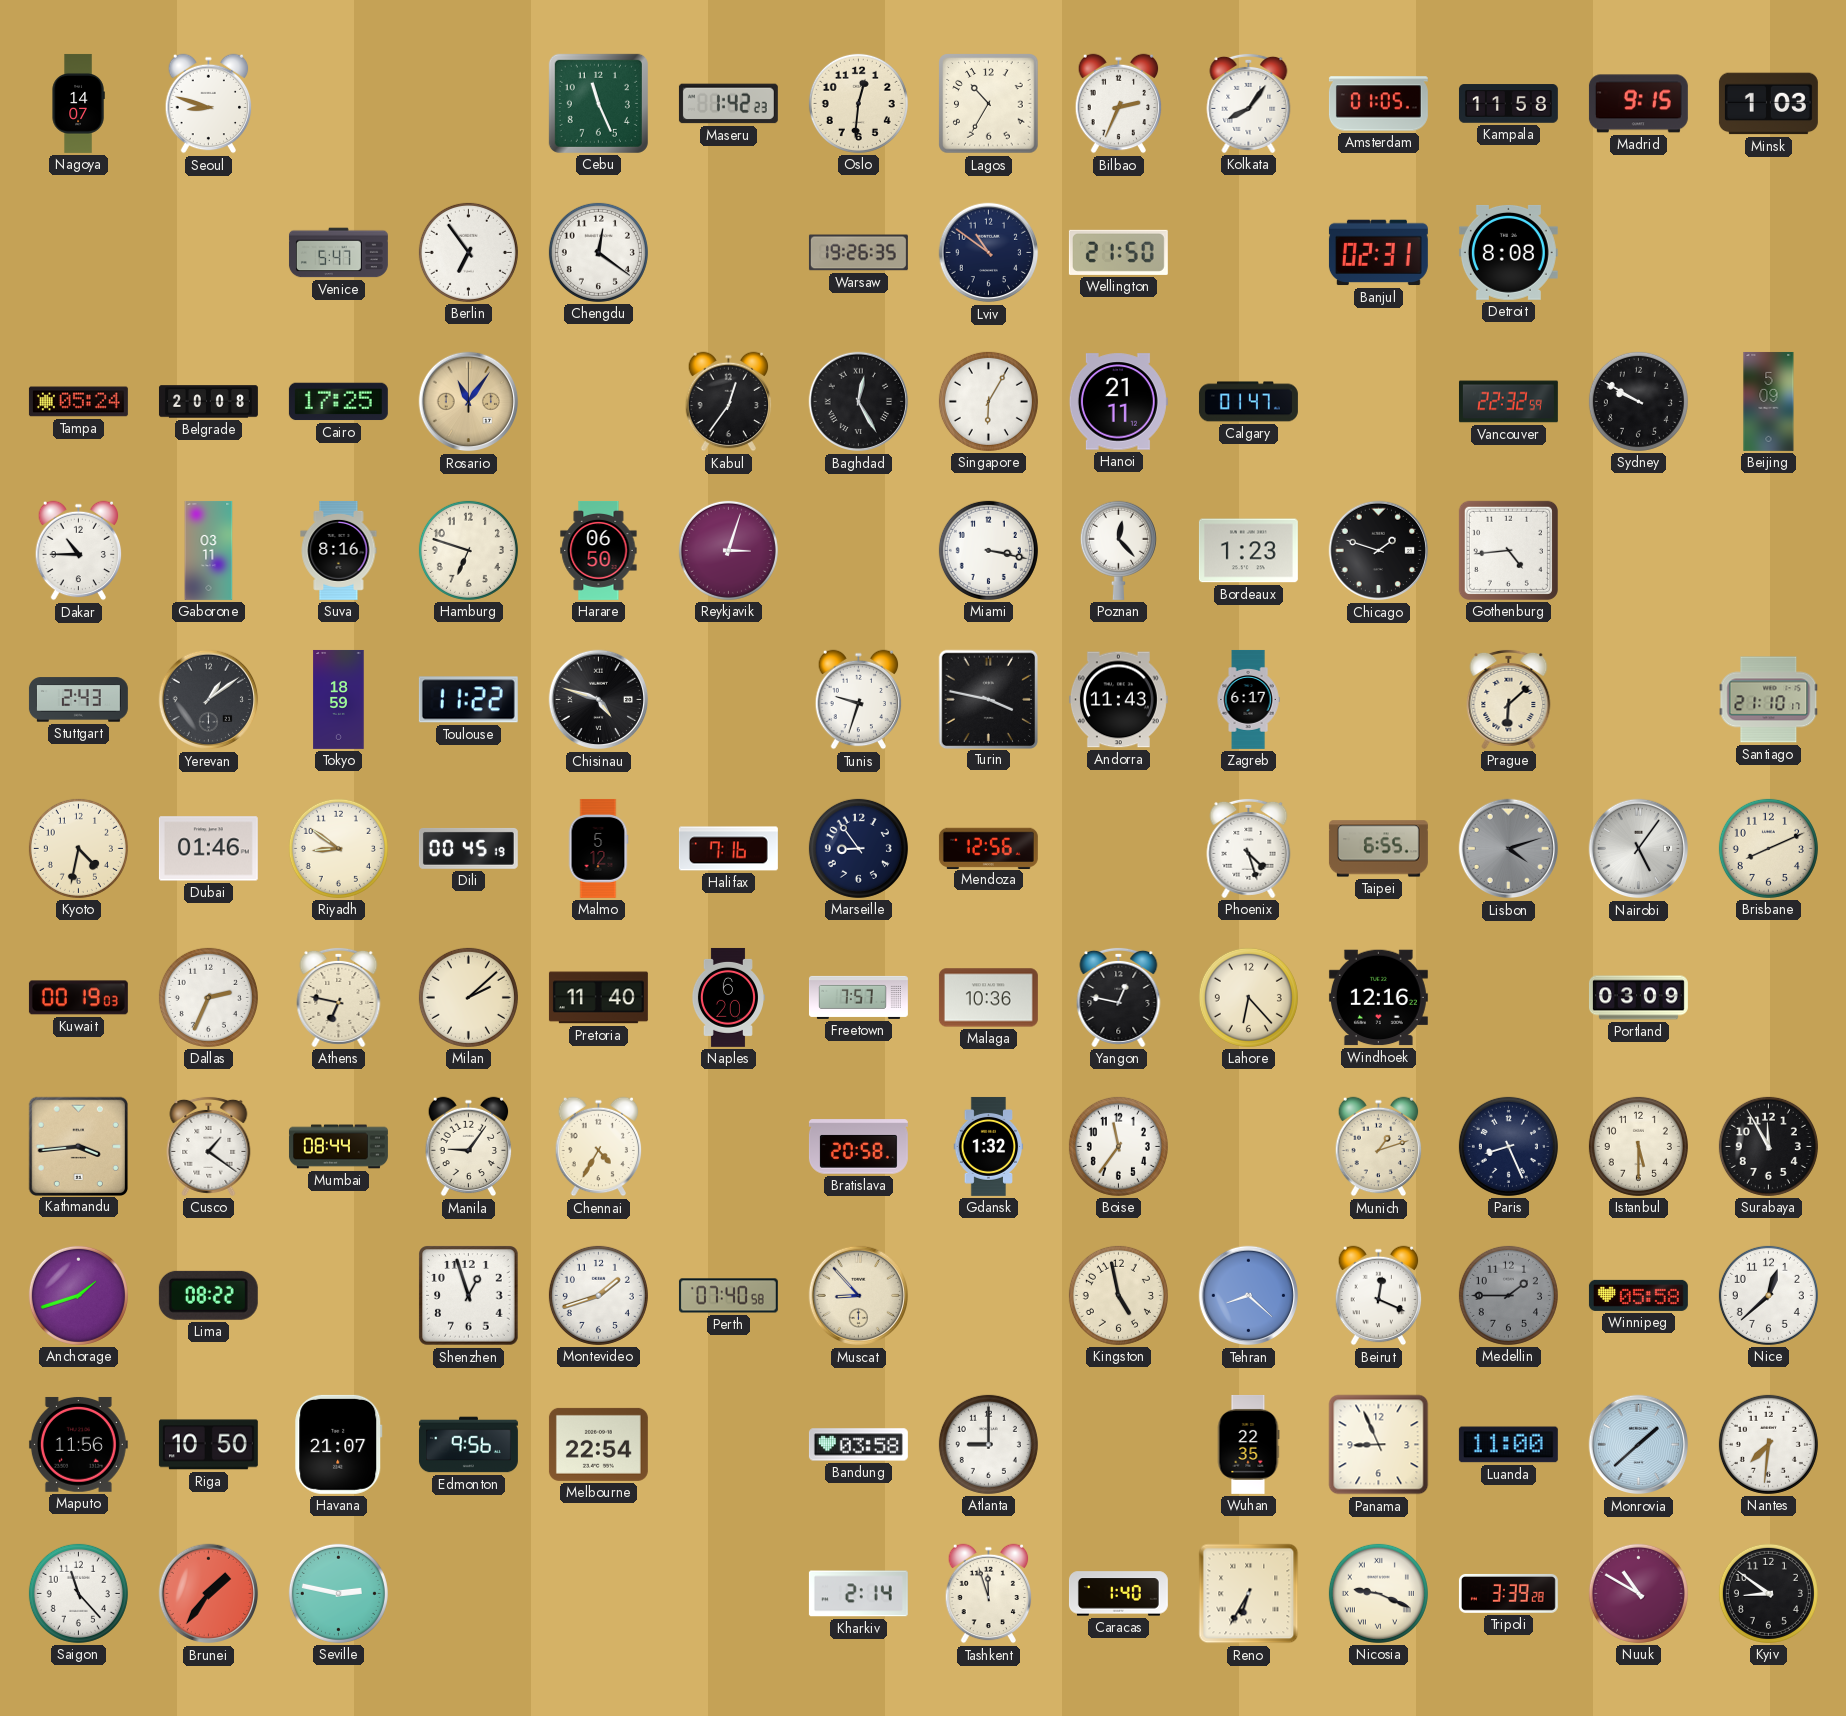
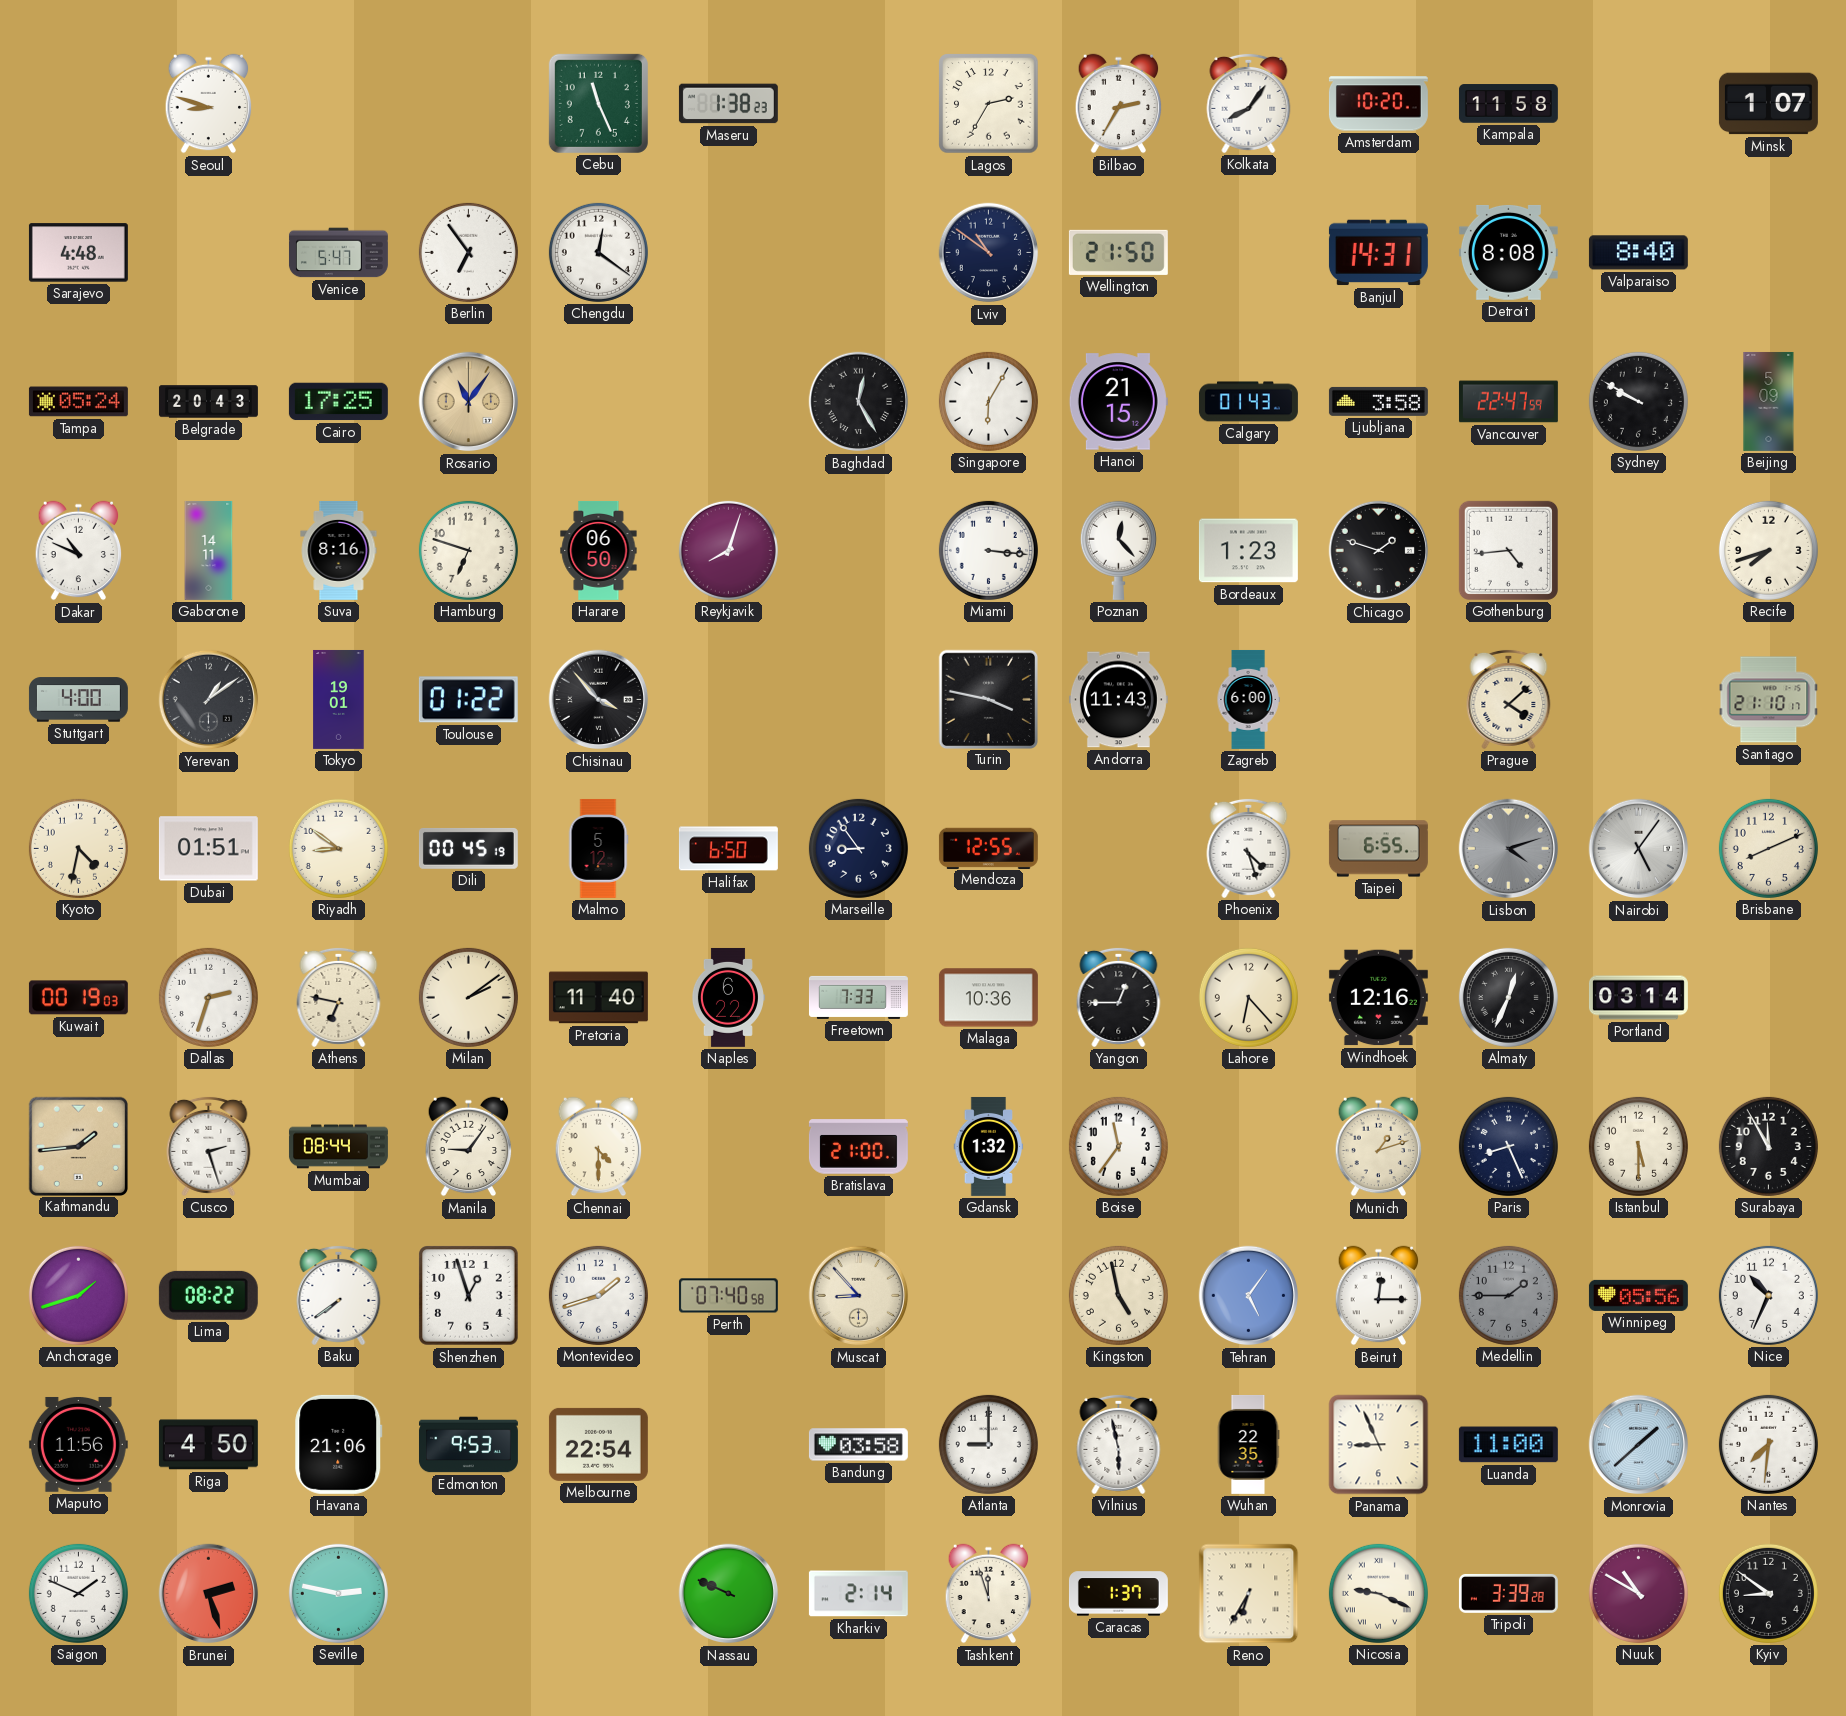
Nagoya: 14:07 -> none (78, 103)
Maseru: 1:42 -> 1:38 (728, 104)
Oslo: 12:31 -> none (858, 103)
Lagos: 10:35 -> 2:35 (989, 104)
Bilbao: 2:34 -> 2:35 (1119, 104)
Amsterdam: 01:05 -> 10:20 (1378, 104)
Madrid: 9:15 -> none (1638, 104)
Minsk: 1:03 -> 1:07 (1768, 104)
Sarajevo: none -> 4:48 (78, 253)
Warsaw: 19:26 -> none (858, 253)
Banjul: 02:31 -> 14:31 (1378, 253)
Valparaiso: none -> 8:40 (1638, 253)
Belgrade: 20:08 -> 20:43 (208, 402)
Kabul: 12:36 -> none (729, 402)
Hanoi: 21:11 -> 21:15 (1118, 402)
Calgary: 01:47 -> 01:43 (1248, 402)
Ljubljana: none -> 3:58 (1378, 401)
Vancouver: 22:32 -> 22:47 (1508, 402)
Dakar: 10:45 -> 10:49 (79, 551)
Gaborone: 03:11 -> 14:11 (209, 550)
Reykjavik: 3:03 -> 8:03 (728, 550)
Miami: 3:17 -> 3:16 (988, 550)
Recife: none -> 7:42 (1768, 550)
Stuttgart: 2:43 -> 4:00 (78, 700)
Tokyo: 18:59 -> 19:01 (339, 699)
Toulouse: 11:22 -> 01:22 (468, 700)
Chisinau: 4:48 -> 3:53 (599, 700)
Tunis: 9:33 -> none (859, 700)
Zagreb: 6:17 -> 6:00 (1248, 699)
Prague: 6:08 -> 4:08 (1509, 699)
Dubai: 01:46 -> 01:51 (208, 849)
Halifax: 7:16 -> 6:50 (728, 849)
Mendoza: 12:56 -> 12:55 (988, 848)
Dallas: 2:34 -> 2:33 (208, 997)
Milan: 2:08 -> 2:09 (468, 997)
Naples: 6:20 -> 6:22 (728, 997)
Freetown: 7:57 -> 7:33 (858, 997)
Yangon: 12:47 -> 12:45 (1119, 997)
Almaty: none -> 12:34 (1508, 997)
Portland: 03:09 -> 03:14 (1638, 998)
Kathmandu: 3:44 -> 1:44 (78, 1146)
Cusco: 1:21 -> 2:27 (209, 1146)
Chennai: 4:35 -> 4:30 (599, 1147)
Bratislava: 20:58 -> 21:00 (858, 1147)
Baku: none -> 7:39 (339, 1295)
Tehran: 8:22 -> 5:06 (1249, 1296)
Beirut: 12:19 -> 12:15 (1379, 1296)
Winnipeg: 05:58 -> 05:56 (1638, 1295)
Nice: 12:38 -> 10:34 (1768, 1295)
Riga: 10:50 -> 4:50 (208, 1445)
Havana: 21:07 -> 21:06 (339, 1444)
Edmonton: 9:56 -> 9:53 (468, 1445)
Vilnius: none -> 5:58 (1119, 1444)
Saigon: 11:23 -> 1:49 (78, 1593)
Brunei: 1:36 -> 2:27 (209, 1594)
Nassau: none -> 9:49 (729, 1594)
Caracas: 1:40 -> 1:37 (1118, 1594)
